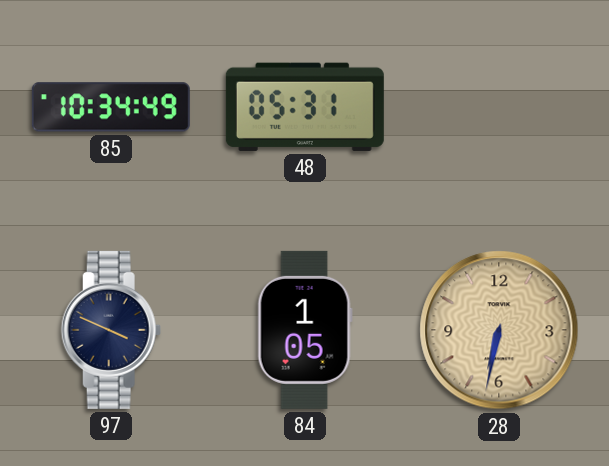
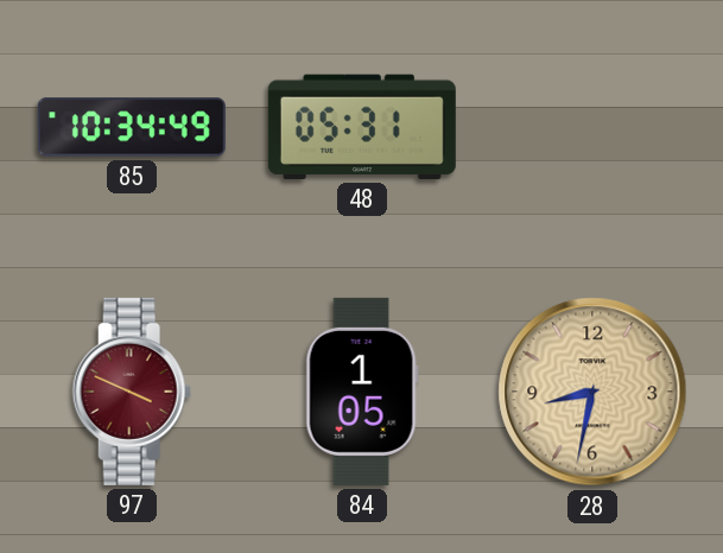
97 dial: navy -> burgundy (132, 392)
28: 6:32 -> 8:32 (592, 392)
